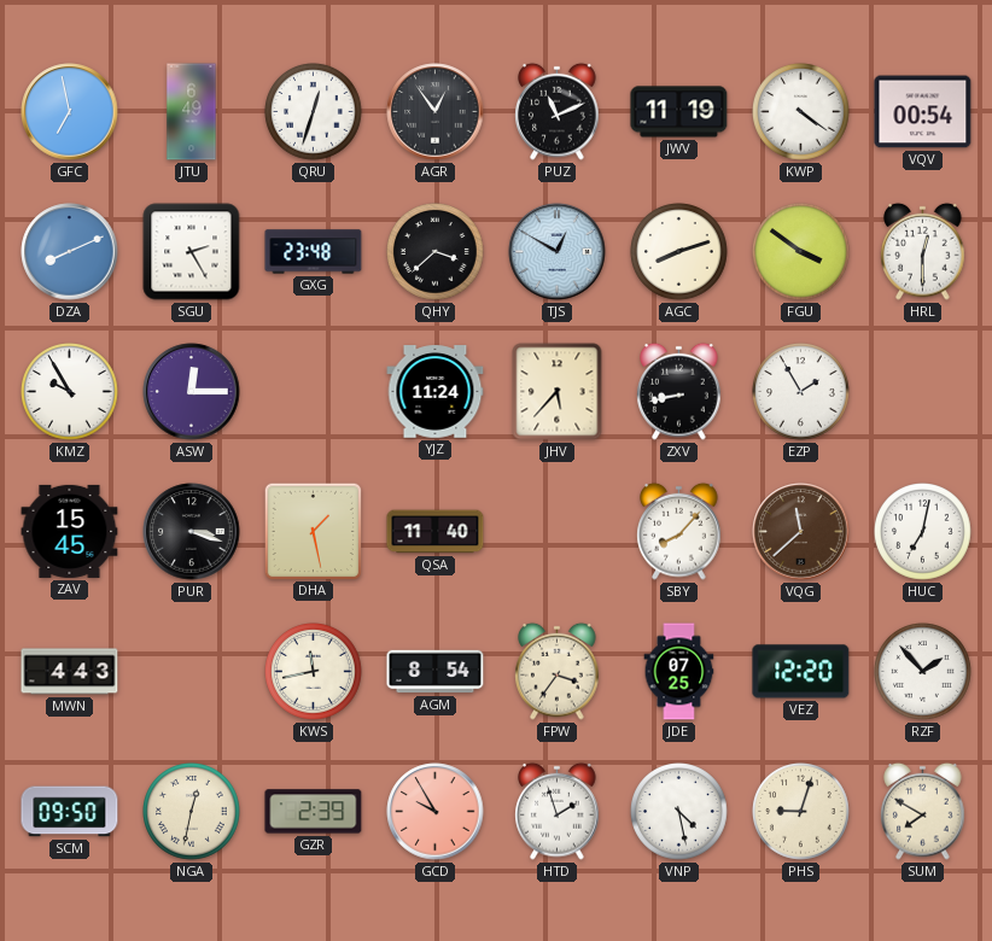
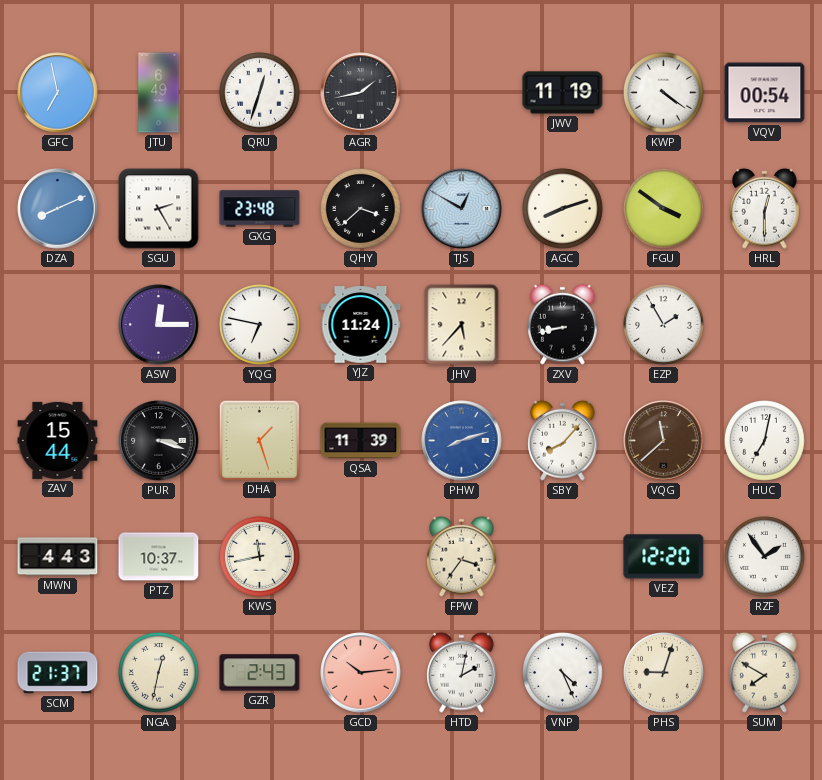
AGR: 12:54 -> 1:43 (361, 93)
PUZ: 11:11 -> none (558, 111)
KMZ: 9:55 -> none (70, 392)
YQG: none -> 6:47 (260, 325)
ZAV: 15:45 -> 15:44 (58, 440)
DHA: 1:28 -> 1:27 (259, 440)
QSA: 11:40 -> 11:39 (361, 441)
PHW: none -> 8:12 (462, 441)
PTZ: none -> 10:37 (159, 557)
AGM: 8:54 -> none (436, 672)
JDE: 07:25 -> none (679, 672)
RZF: 1:53 -> 1:54 (765, 557)
SCM: 09:50 -> 21:37 (58, 673)
GZR: 2:39 -> 2:43 (260, 673)
GCD: 9:55 -> 10:14 (361, 673)
HTD: 1:57 -> 2:02 (462, 672)
VNP: 4:28 -> 4:26 (563, 673)
